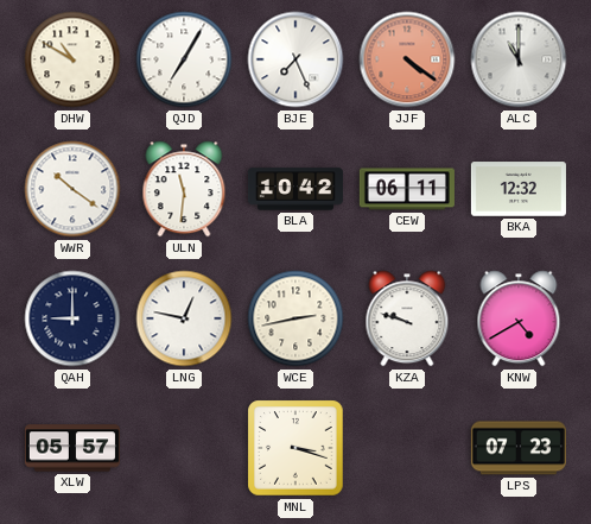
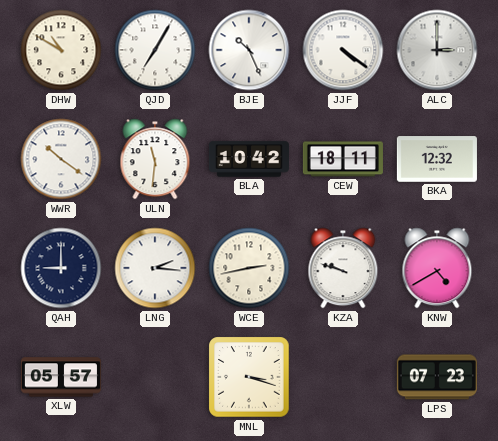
BJE: 7:26 -> 10:26 (249, 50)
JJF dial: salmon -> white (343, 50)
ALC: 11:00 -> 3:00 (437, 50)
CEW: 06:11 -> 18:11 (343, 159)
LNG: 12:47 -> 2:16 (155, 268)
